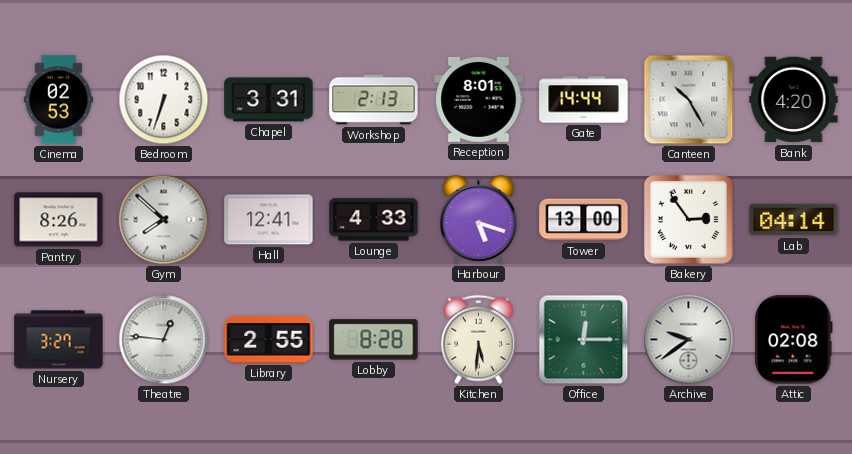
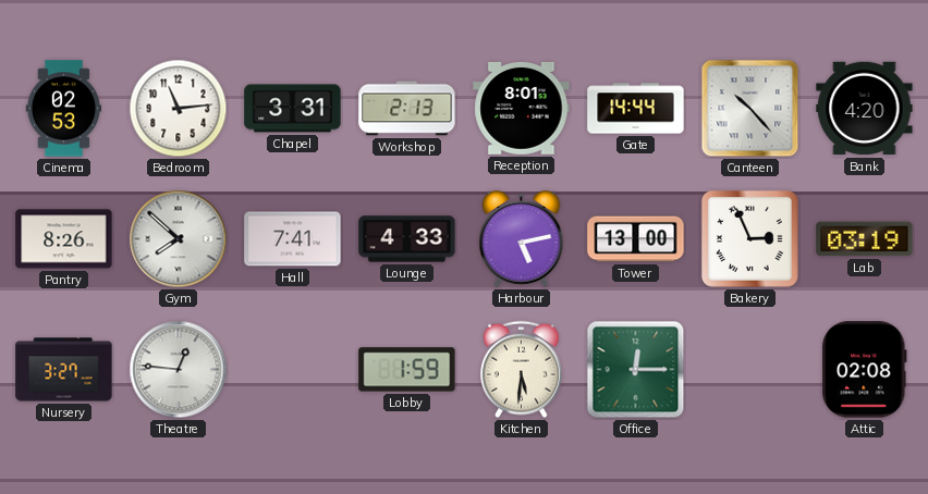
Bedroom: 6:33 -> 11:14 (179, 109)
Canteen: 10:25 -> 10:23 (750, 109)
Hall: 12:41 -> 7:41 (293, 239)
Harbour: 5:18 -> 5:13 (522, 238)
Bakery: 2:54 -> 2:56 (749, 238)
Lab: 04:14 -> 03:19 (865, 239)
Library: 2:55 -> none (269, 340)
Lobby: 8:28 -> 1:59 (407, 370)
Archive: 9:39 -> none (689, 340)
